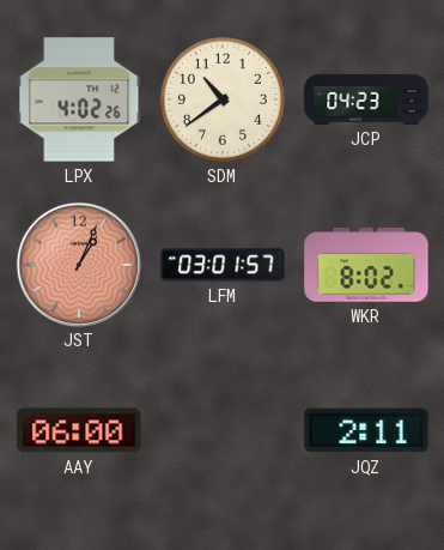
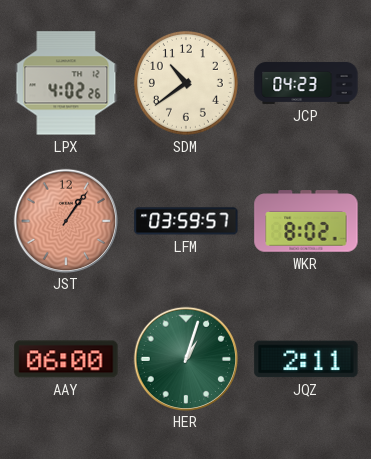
JST: 1:04 -> 1:06 (65, 220)
LFM: 03:01 -> 03:59 (186, 221)
HER: none -> 1:03 (185, 358)
